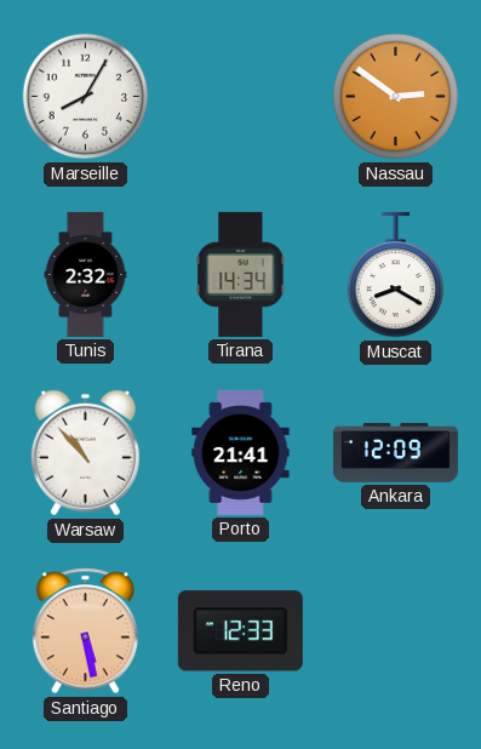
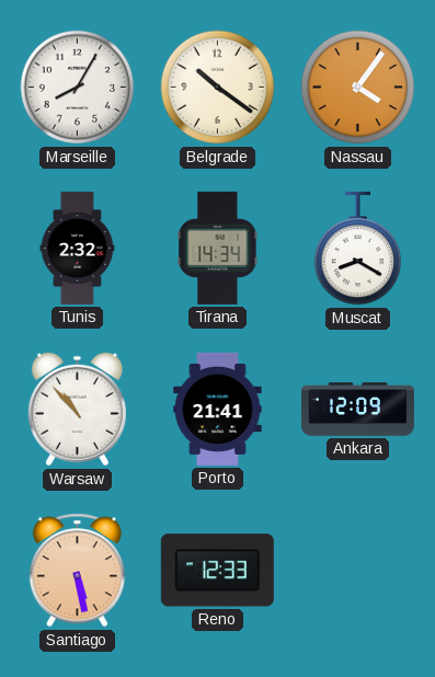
Belgrade: none -> 10:21 (218, 88)
Nassau: 2:51 -> 4:06 (358, 88)
